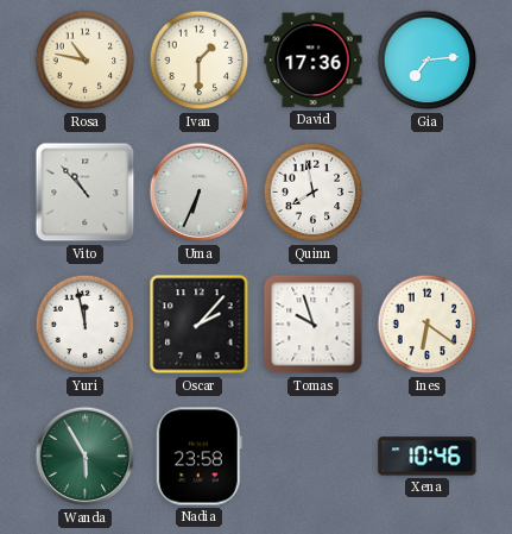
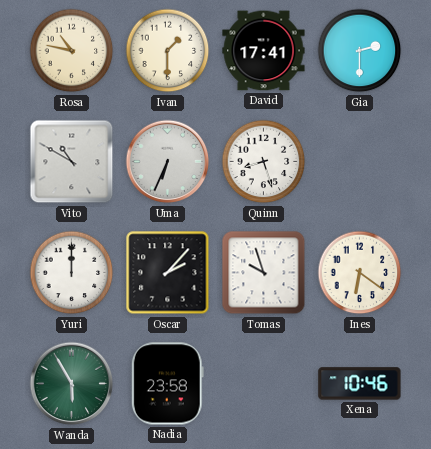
David: 17:36 -> 17:41 (264, 51)
Gia: 7:14 -> 2:30 (360, 51)
Vito: 10:53 -> 10:50 (72, 162)
Quinn: 7:58 -> 8:27 (264, 162)
Yuri: 11:58 -> 12:00 (72, 273)
